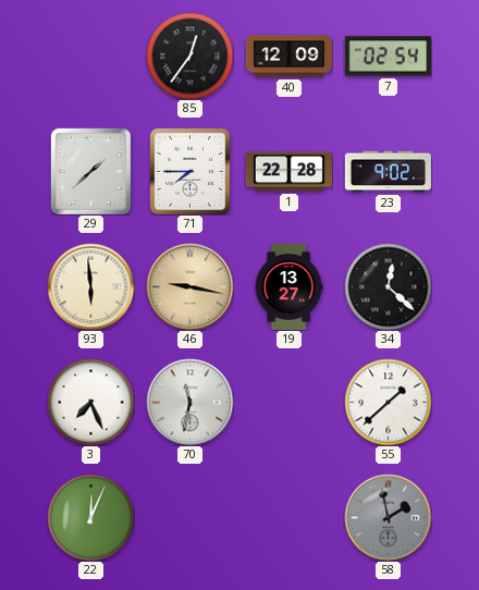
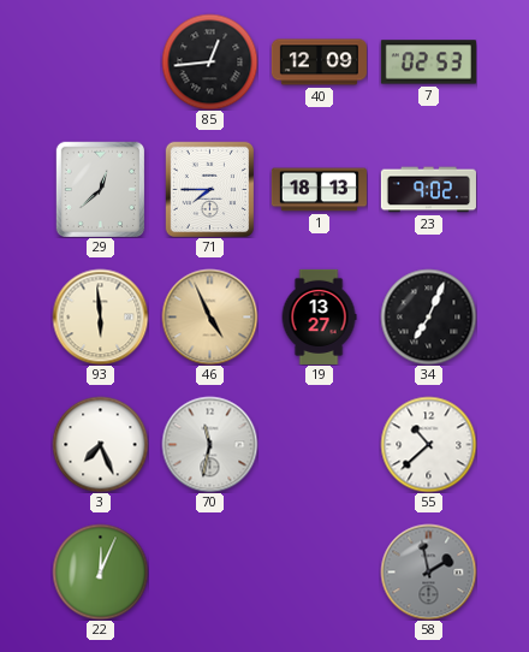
85: 12:36 -> 12:44 (209, 61)
7: 02:54 -> 02:53 (428, 63)
29: 1:38 -> 12:38 (100, 189)
1: 22:28 -> 18:13 (319, 190)
46: 9:17 -> 4:56 (209, 316)
34: 12:22 -> 7:04 (428, 316)
55: 1:38 -> 10:38 (428, 444)
